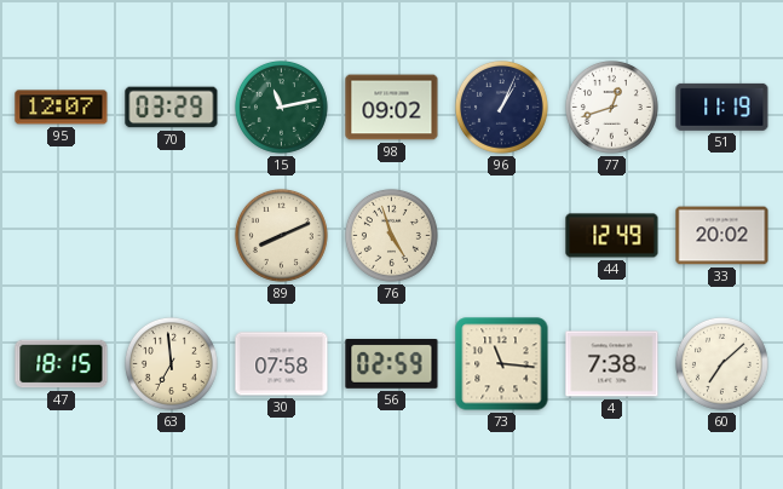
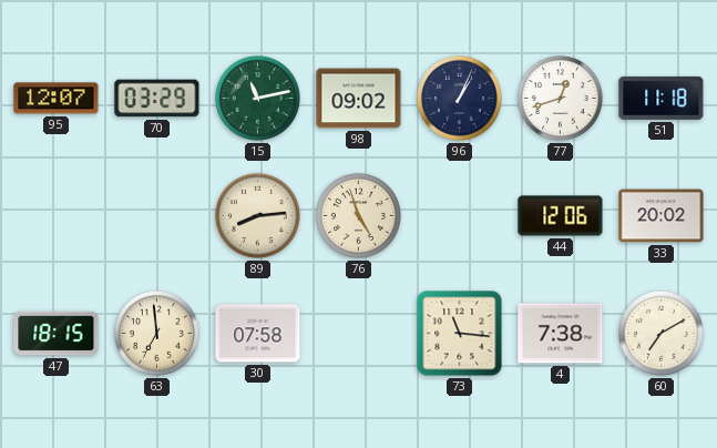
51: 11:19 -> 11:18 (662, 98)
89: 8:11 -> 8:14 (257, 215)
44: 12:49 -> 12:06 (561, 216)
56: 02:59 -> none (392, 364)
60: 7:08 -> 7:10 (660, 333)
